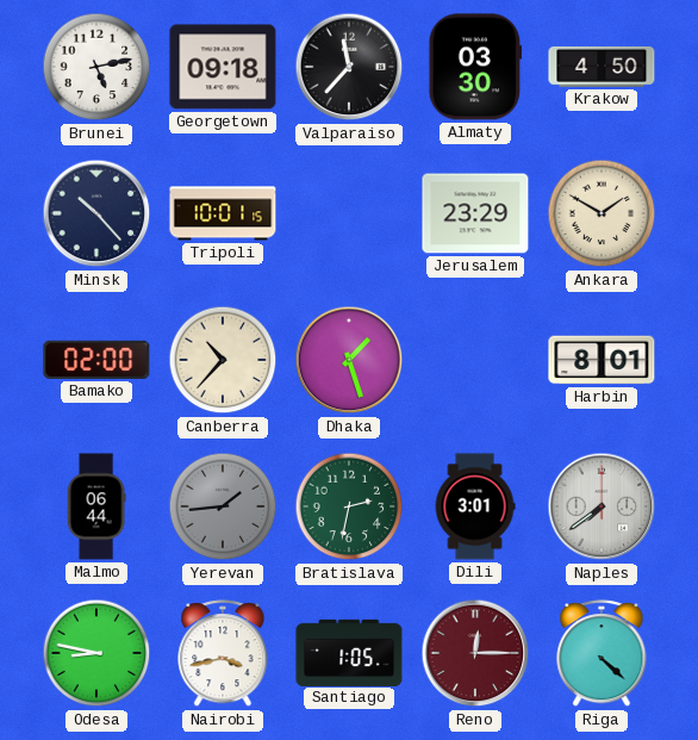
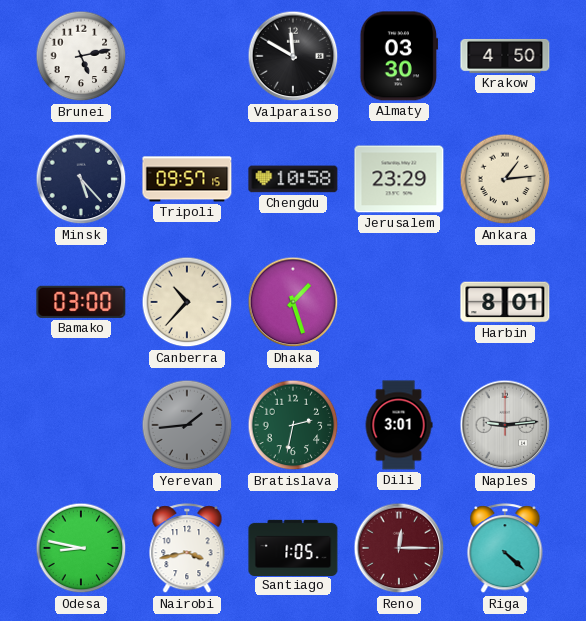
Georgetown: 09:18 -> none (223, 67)
Valparaiso: 11:37 -> 11:50 (293, 56)
Minsk: 10:23 -> 5:23 (81, 179)
Tripoli: 10:01 -> 09:57 (187, 179)
Chengdu: none -> 10:58 (293, 179)
Ankara: 1:50 -> 1:14 (505, 179)
Bamako: 02:00 -> 03:00 (81, 302)
Malmo: 06:44 -> none (96, 506)
Naples: 7:39 -> 9:14 (505, 425)
